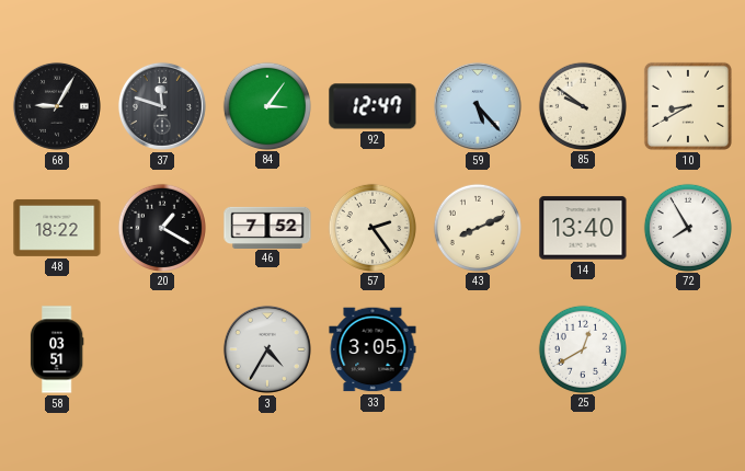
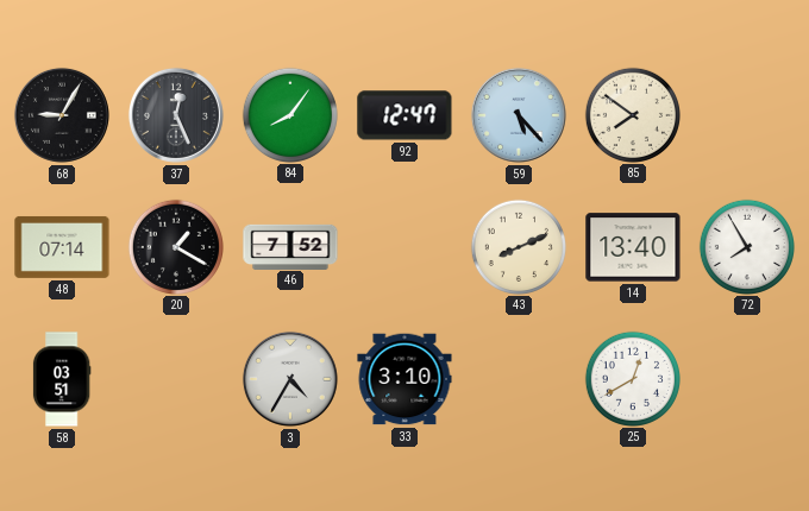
37: 11:48 -> 12:26 (176, 115)
84: 3:06 -> 8:06 (289, 114)
85: 9:51 -> 7:51 (632, 114)
10: 8:40 -> none (688, 106)
48: 18:22 -> 07:14 (62, 247)
57: 2:24 -> none (371, 227)
33: 3:05 -> 3:10 (404, 379)
